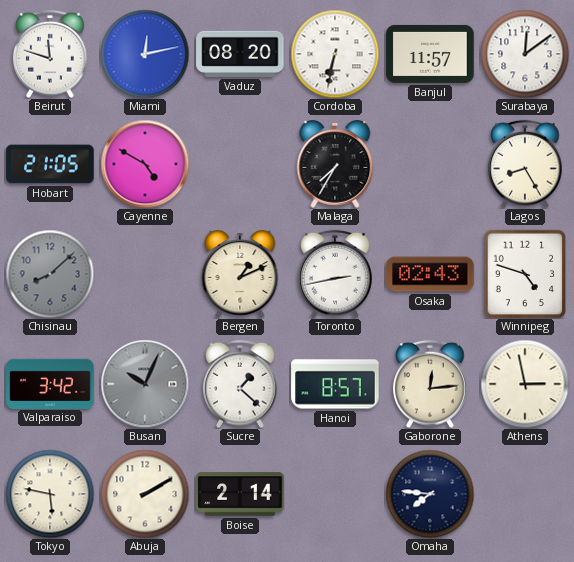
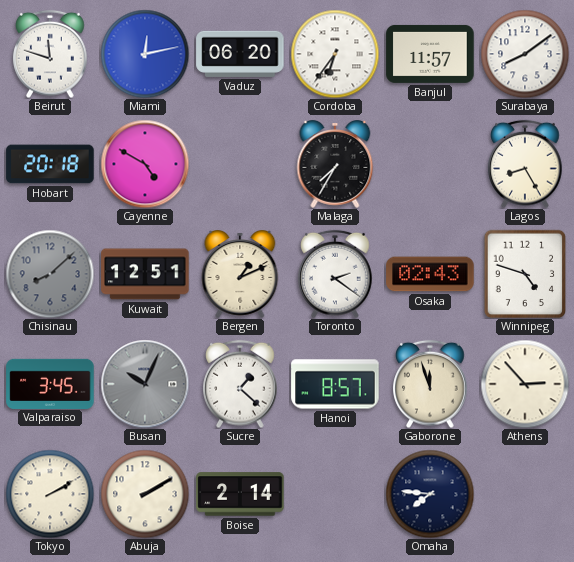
Vaduz: 08:20 -> 06:20 (240, 54)
Cordoba: 6:32 -> 6:36 (335, 54)
Surabaya: 12:09 -> 8:09 (525, 54)
Hobart: 21:05 -> 20:18 (50, 164)
Kuwait: none -> 12:51 (145, 274)
Toronto: 2:43 -> 2:21 (335, 274)
Valparaiso: 3:42 -> 3:45 (50, 383)
Gaborone: 12:14 -> 11:57 (430, 384)
Athens: 2:58 -> 2:53 (525, 384)
Tokyo: 5:47 -> 2:10 (50, 494)
